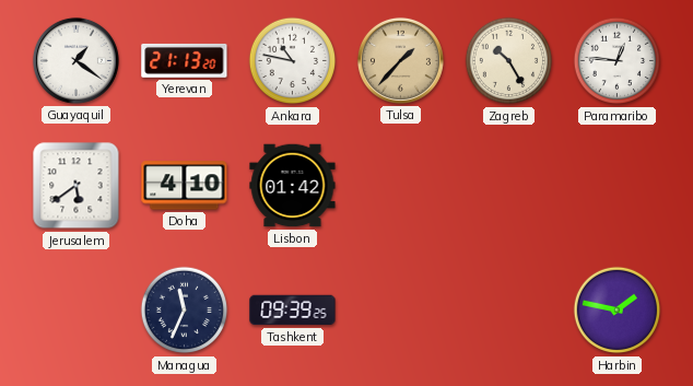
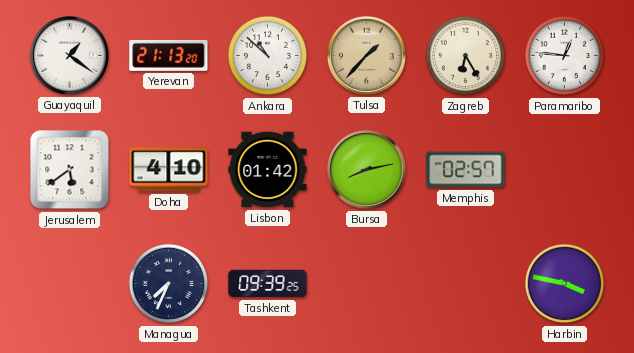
Ankara: 10:47 -> 10:52 (268, 56)
Zagreb: 10:25 -> 6:25 (466, 56)
Bursa: none -> 8:13 (366, 169)
Memphis: none -> 02:57 (466, 170)
Managua: 11:34 -> 7:34 (169, 284)
Harbin: 1:47 -> 3:47 (565, 284)
